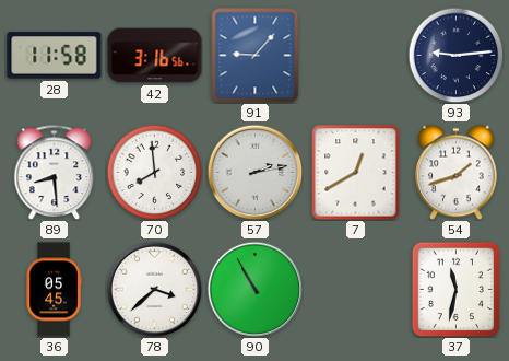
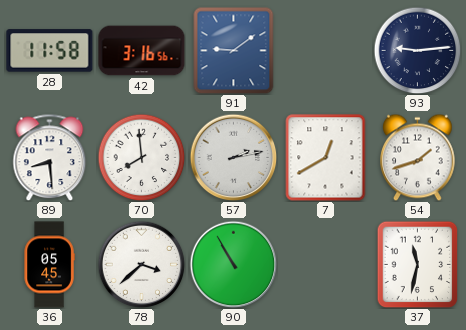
91: 9:07 -> 9:09 (234, 50)
